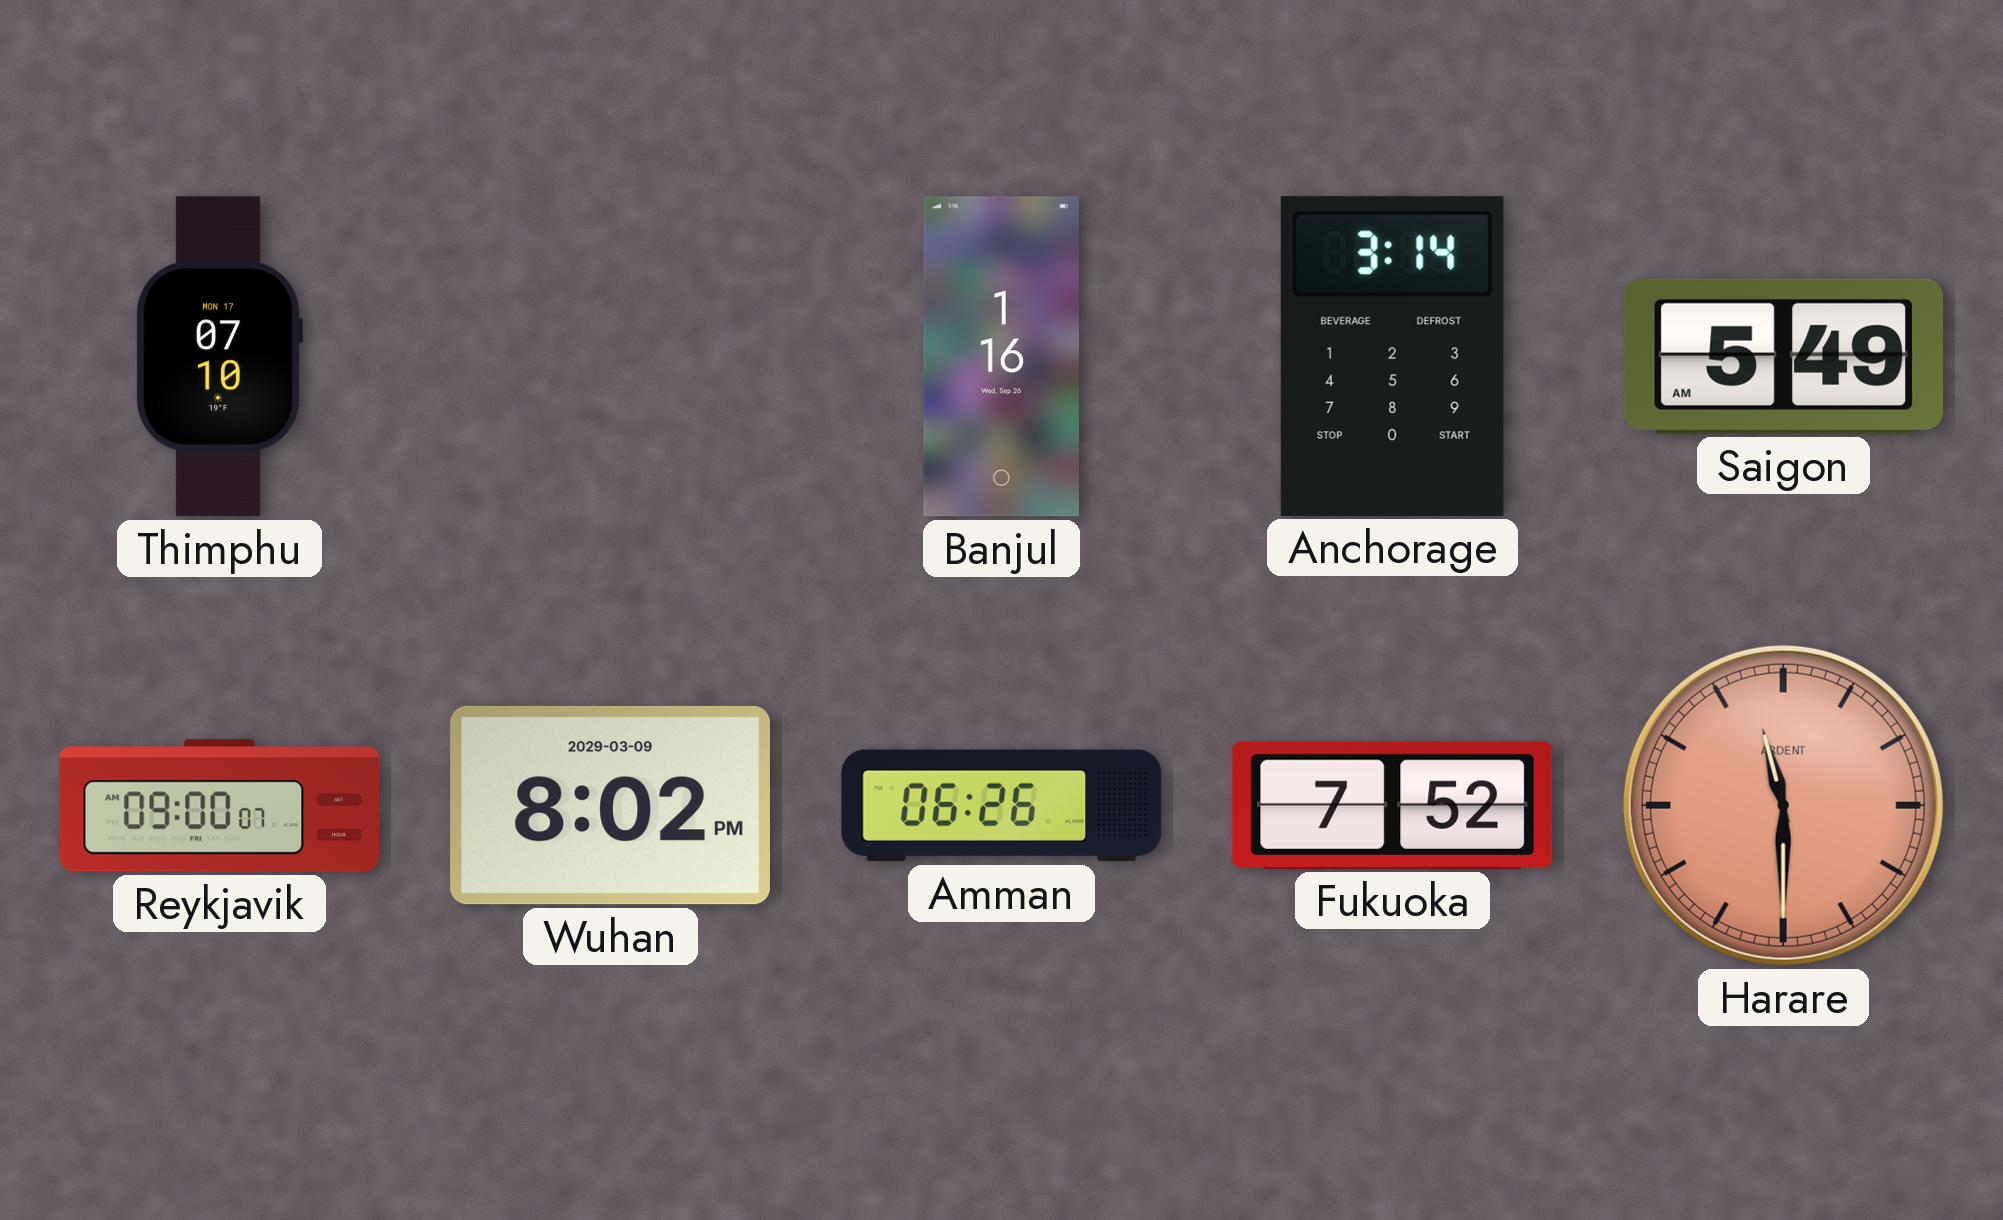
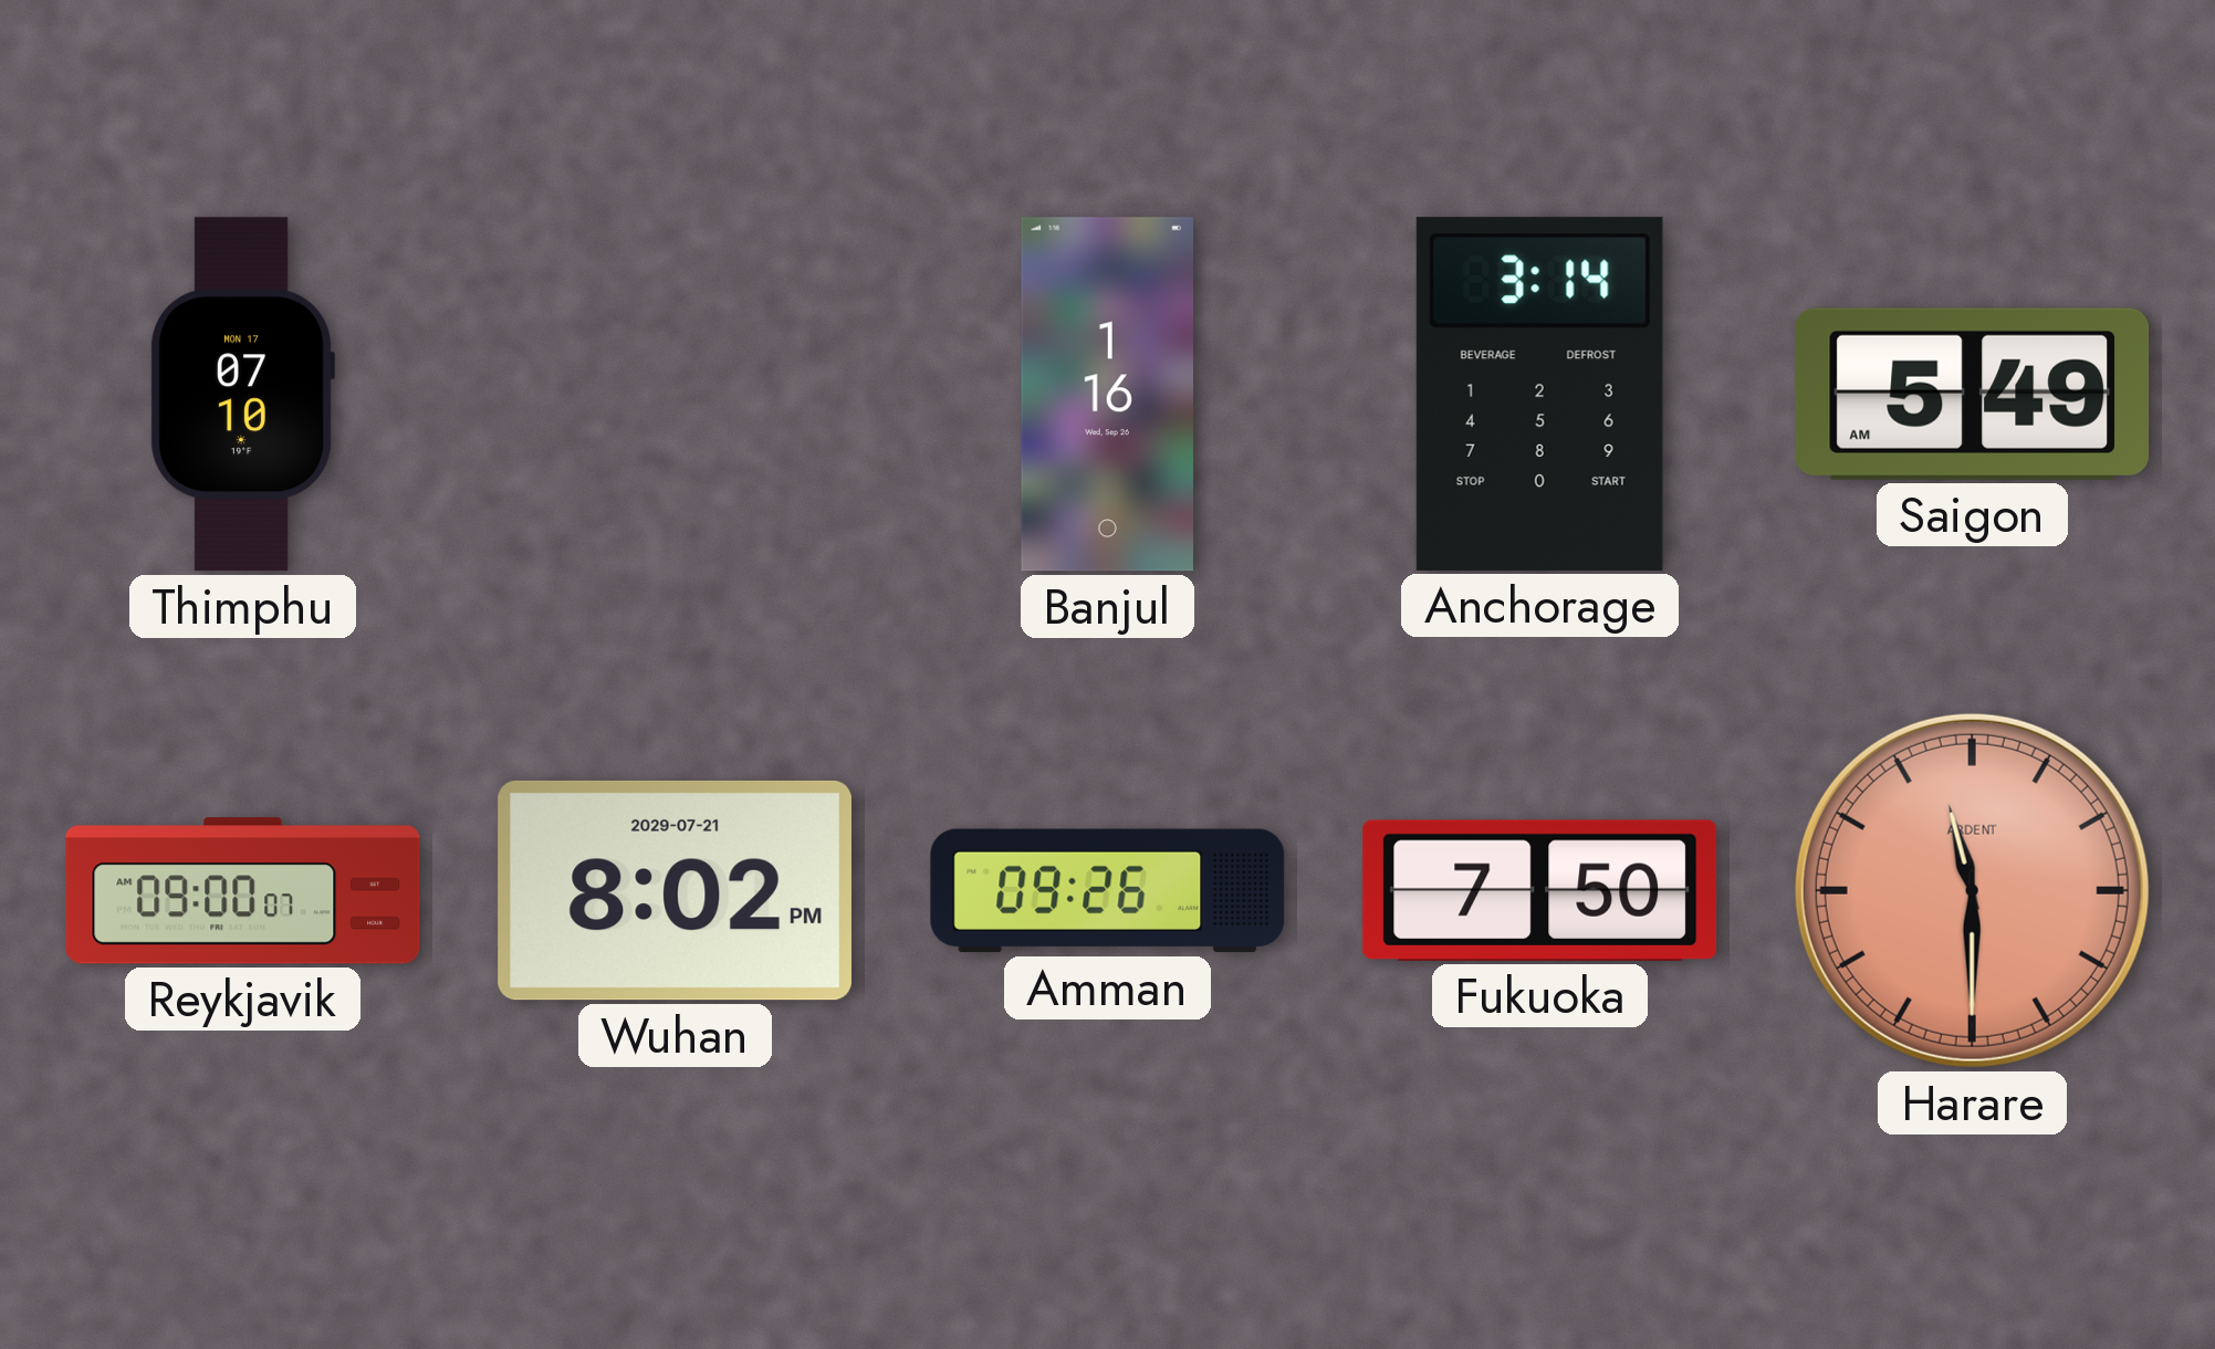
Wuhan date: 2029-03-09 -> 2029-07-21 (675, 890)
Amman: 06:26 -> 09:26 (1108, 891)
Fukuoka: 7:52 -> 7:50 (1540, 890)
